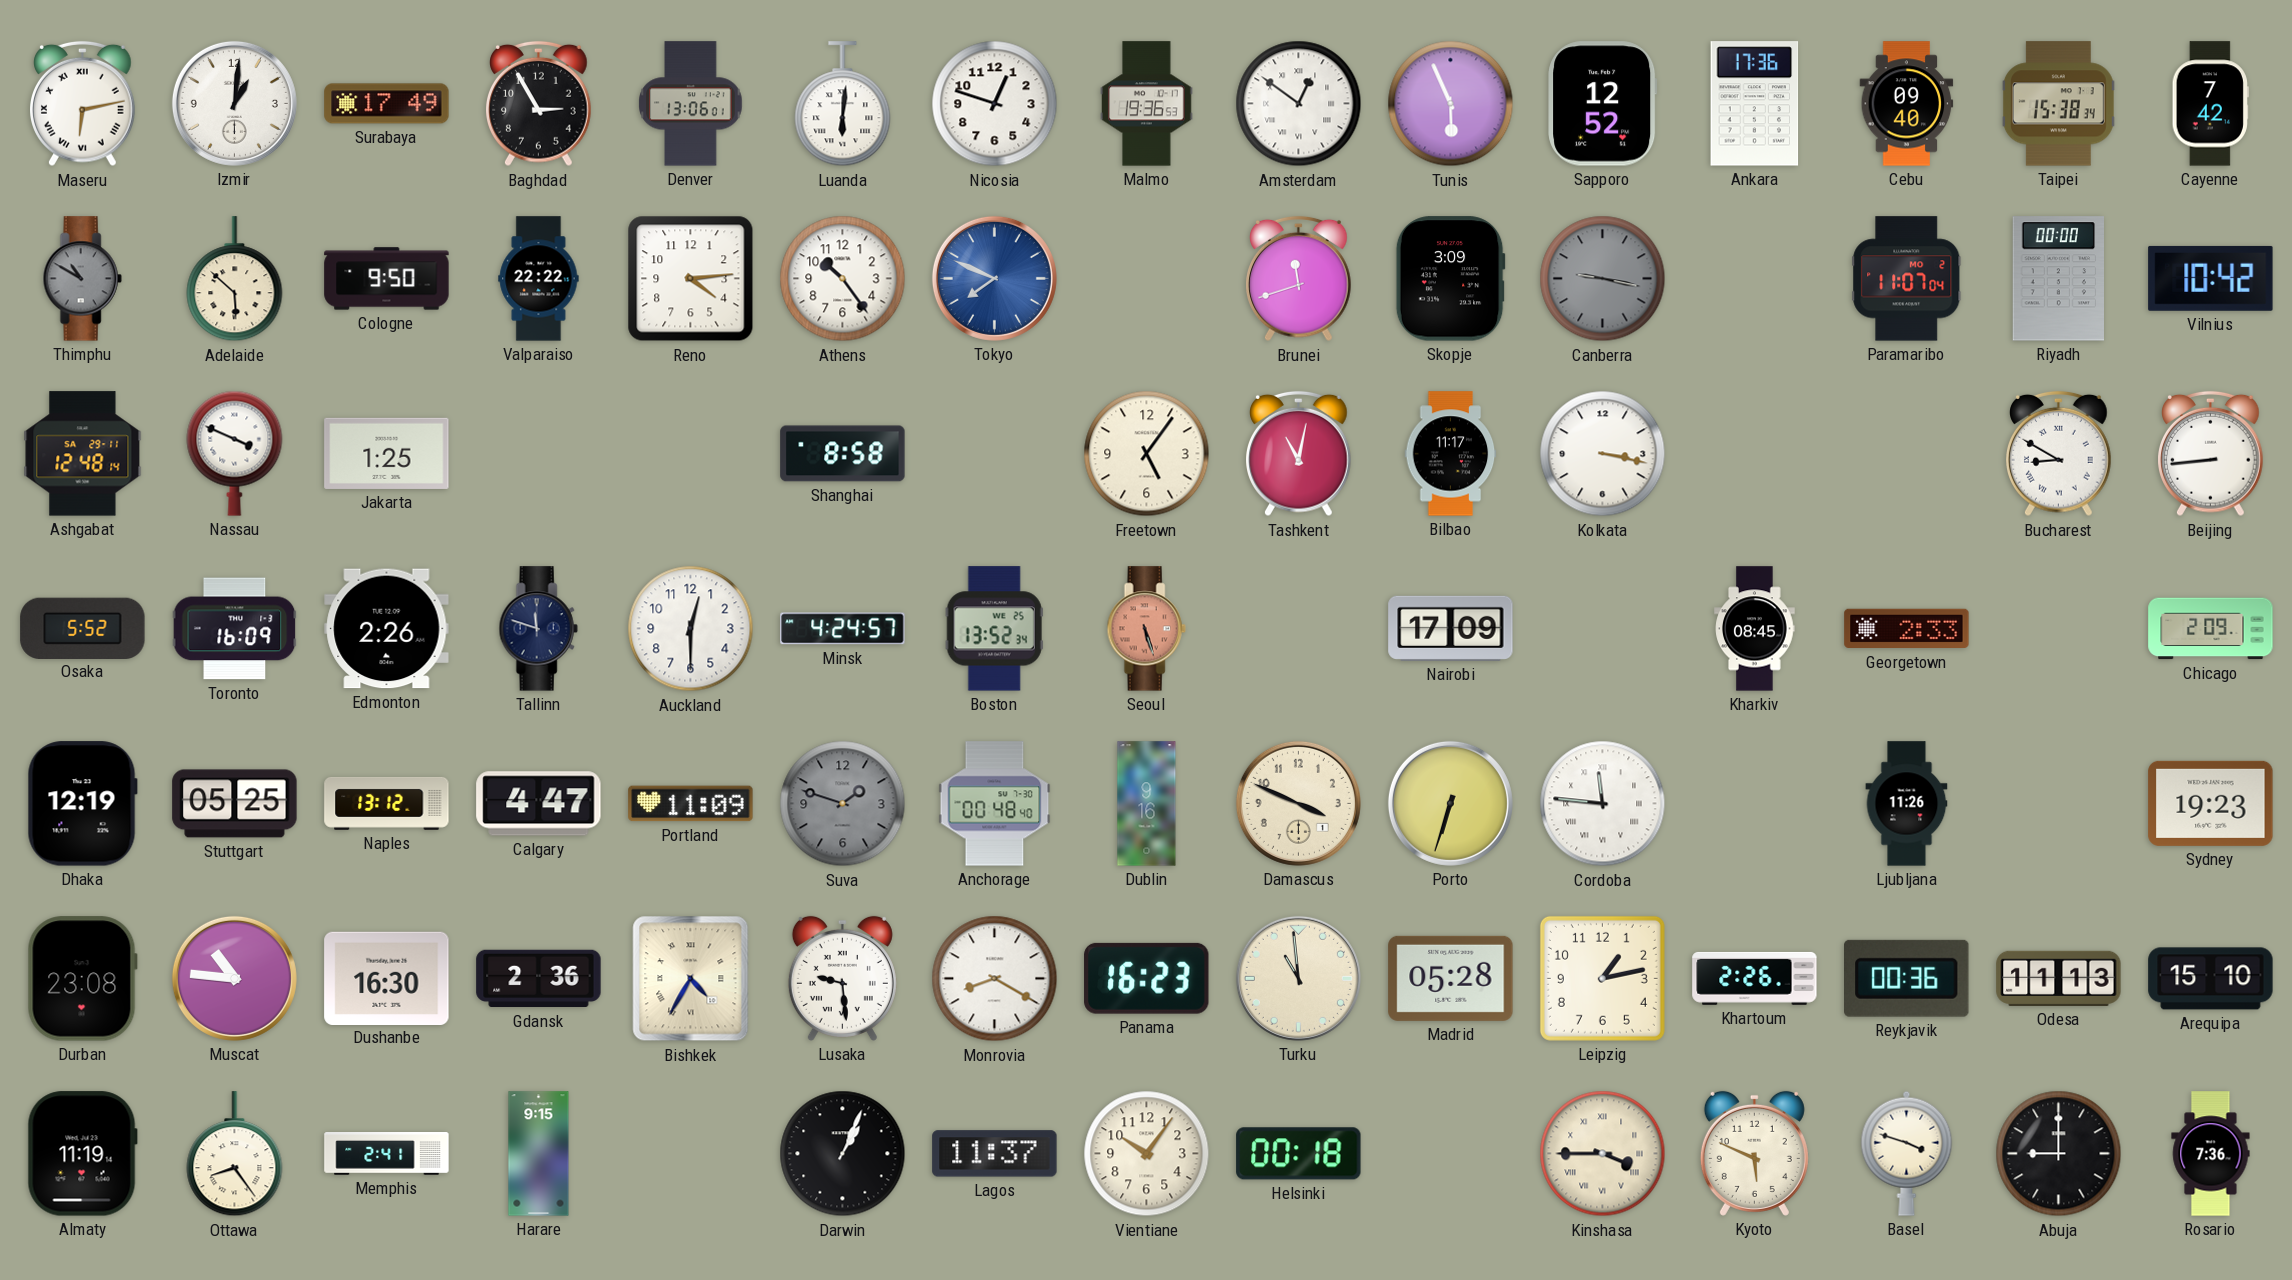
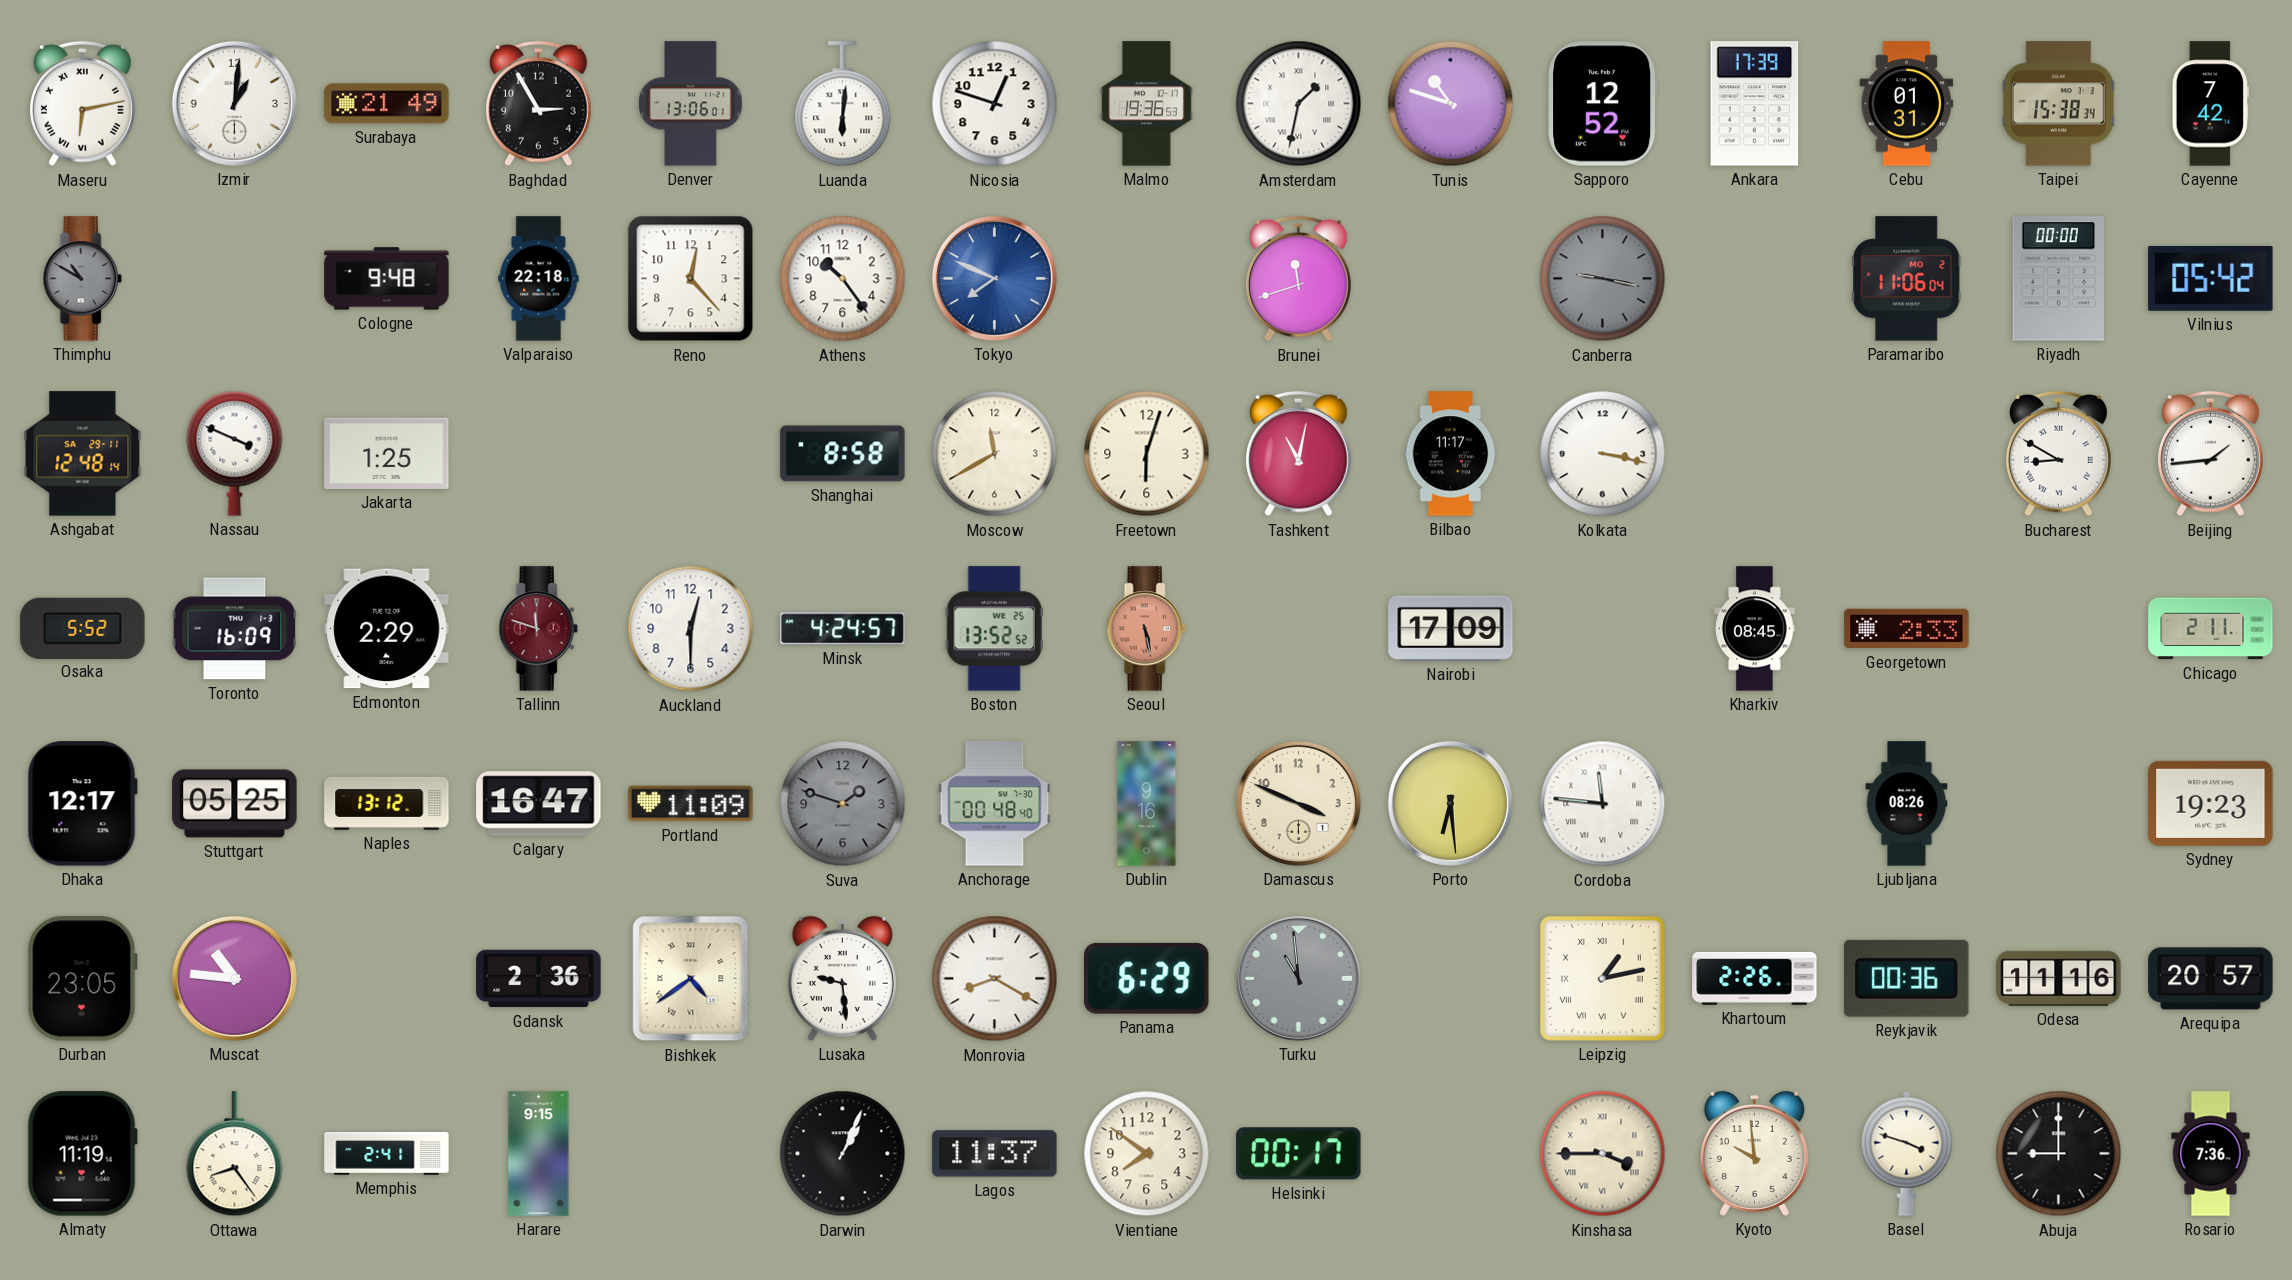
Surabaya: 17:49 -> 21:49 (387, 104)
Amsterdam: 12:51 -> 1:32 (1299, 104)
Tunis: 5:56 -> 10:48 (1451, 104)
Ankara: 17:36 -> 17:39 (1755, 104)
Cebu: 09:40 -> 01:31 (1907, 104)
Adelaide: 5:52 -> none (235, 279)
Cologne: 9:50 -> 9:48 (387, 279)
Valparaiso: 22:22 -> 22:18 (539, 279)
Reno: 4:14 -> 12:23 (691, 279)
Skopje: 3:09 -> none (1450, 279)
Paramaribo: 11:07 -> 11:06 (1907, 279)
Vilnius: 10:42 -> 05:42 (2211, 278)
Moscow: none -> 11:40 (995, 454)
Freetown: 5:06 -> 6:03 (1147, 454)
Beijing: 8:44 -> 1:44 (2211, 454)
Edmonton: 2:26 -> 2:29 (387, 629)
Tallinn dial: navy -> burgundy (538, 629)
Boston: 13:52:34 -> 13:52:52 (994, 629)
Seoul: 5:27 -> 5:28 (1146, 629)
Chicago: 2:09 -> 2:11 (2211, 629)
Dhaka: 12:19 -> 12:17 (82, 804)
Calgary: 4:47 -> 16:47 (539, 804)
Porto: 6:33 -> 6:29 (1450, 803)
Ljubljana: 11:26 -> 08:26 (1907, 804)
Durban: 23:08 -> 23:05 (82, 979)
Dushanbe: 16:30 -> none (387, 978)
Bishkek: 4:35 -> 4:39 (691, 979)
Panama: 16:23 -> 6:29 (1147, 978)
Turku dial: cream -> grey (1298, 978)
Madrid: 05:28 -> none (1451, 978)
Leipzig numerals: Arabic -> Roman (1602, 978)
Odesa: 11:13 -> 11:16 (2059, 978)
Arequipa: 15:10 -> 20:57 (2211, 979)
Vientiane: 10:06 -> 7:51 (1147, 1154)
Helsinki: 00:18 -> 00:17 (1299, 1154)
Kyoto: 5:49 -> 9:59 (1754, 1153)
